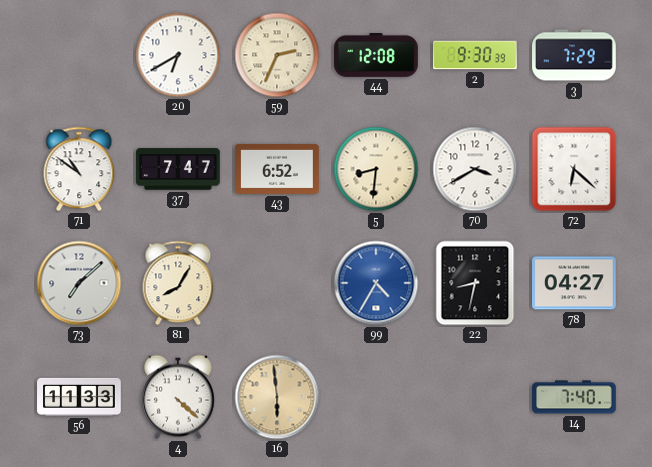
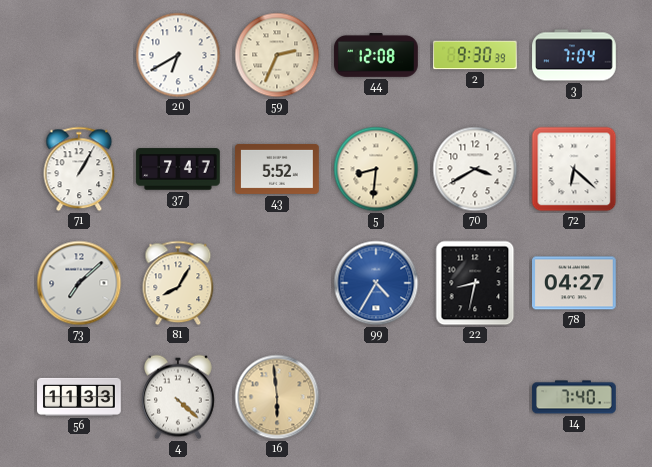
3: 7:29 -> 7:04 (574, 55)
71: 10:51 -> 1:05 (79, 169)
43: 6:52 -> 5:52 (277, 169)
